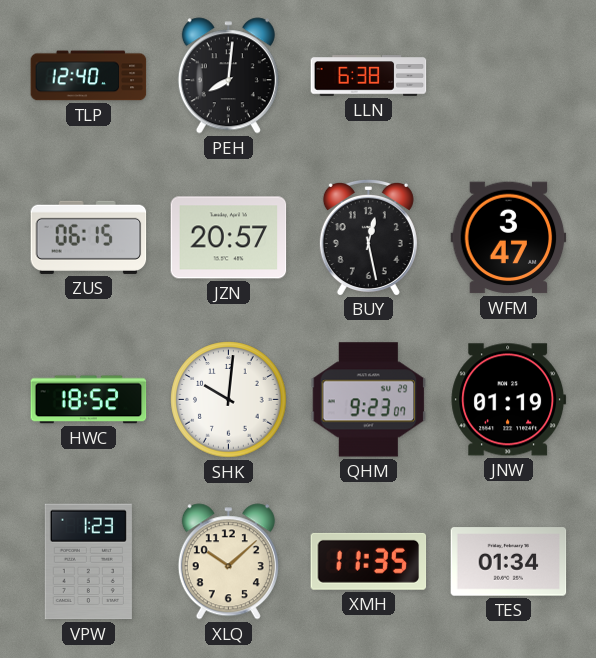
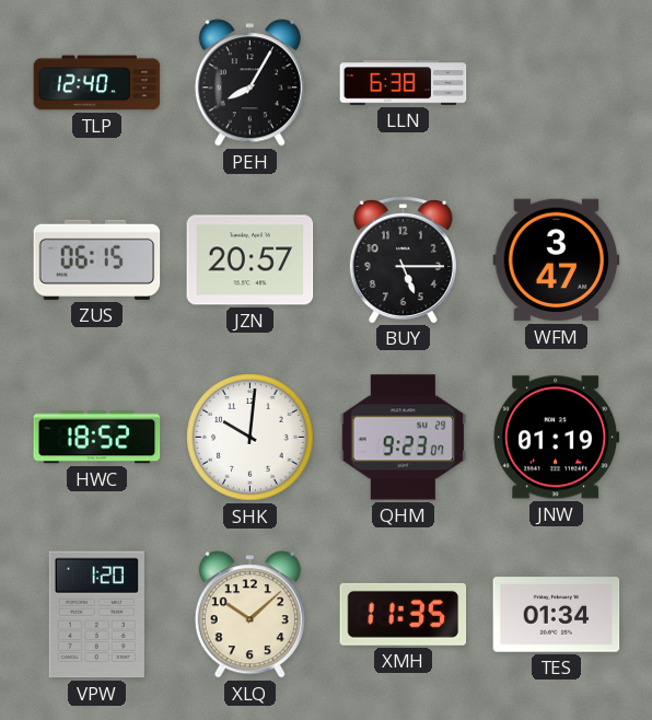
PEH: 8:01 -> 8:05 (249, 83)
BUY: 12:28 -> 5:15 (403, 259)
VPW: 1:23 -> 1:20 (96, 615)
